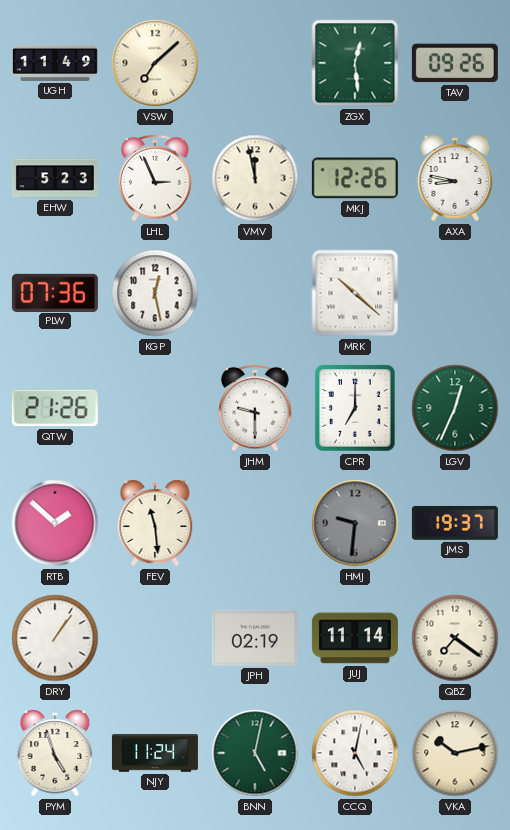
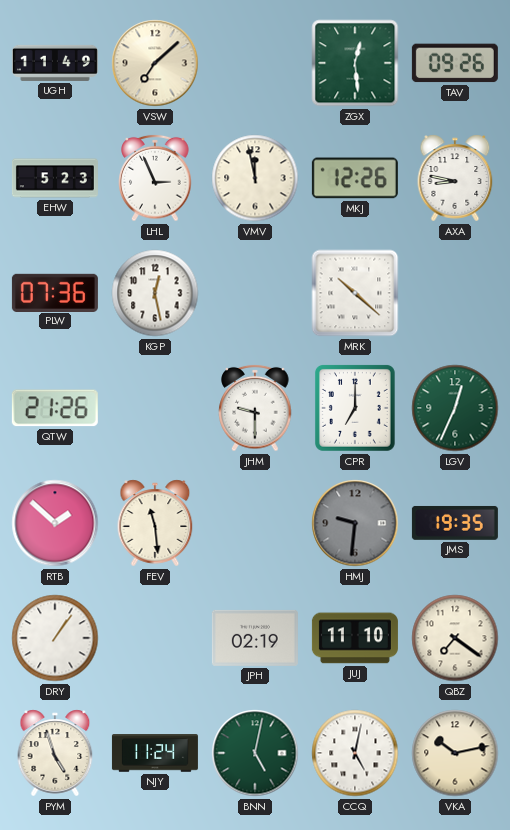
JMS: 19:37 -> 19:35 (455, 523)
JUJ: 11:14 -> 11:10 (355, 638)
